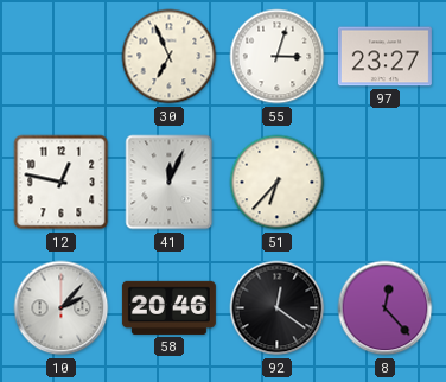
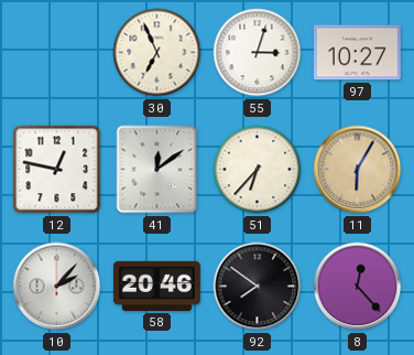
97: 23:27 -> 10:27 (357, 53)
41: 12:04 -> 12:09 (157, 170)
11: none -> 6:05 (358, 170)
92: 12:21 -> 7:51 (258, 287)
